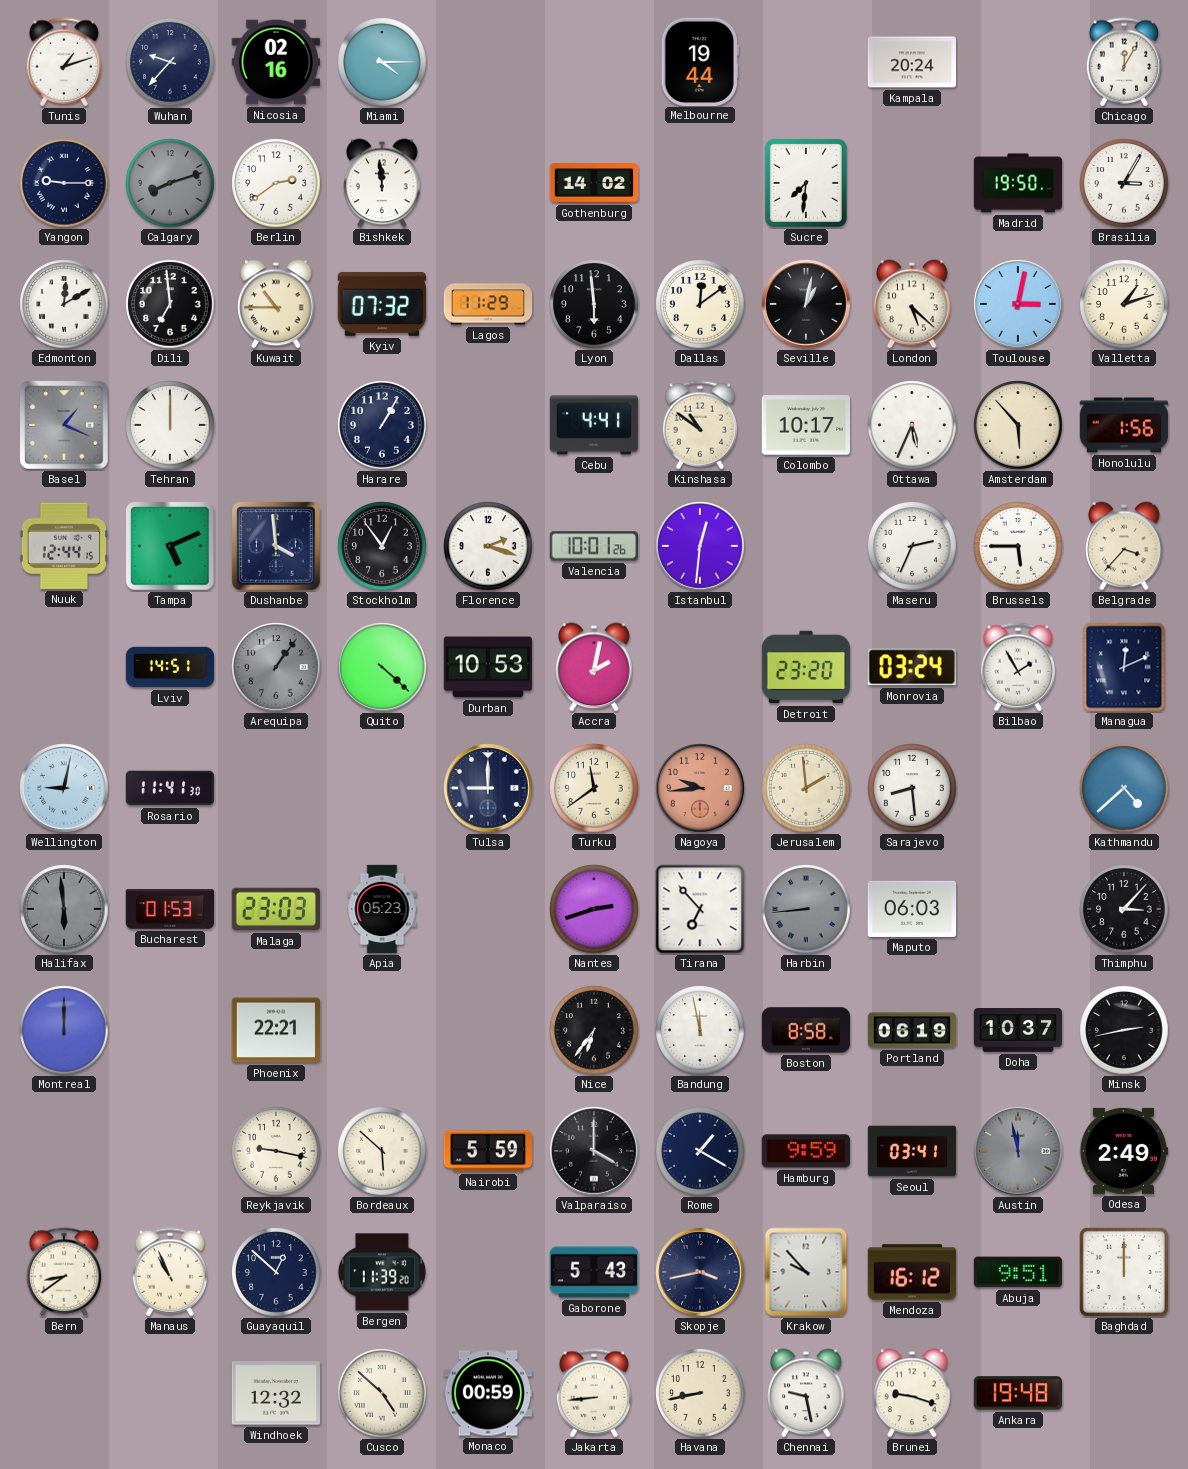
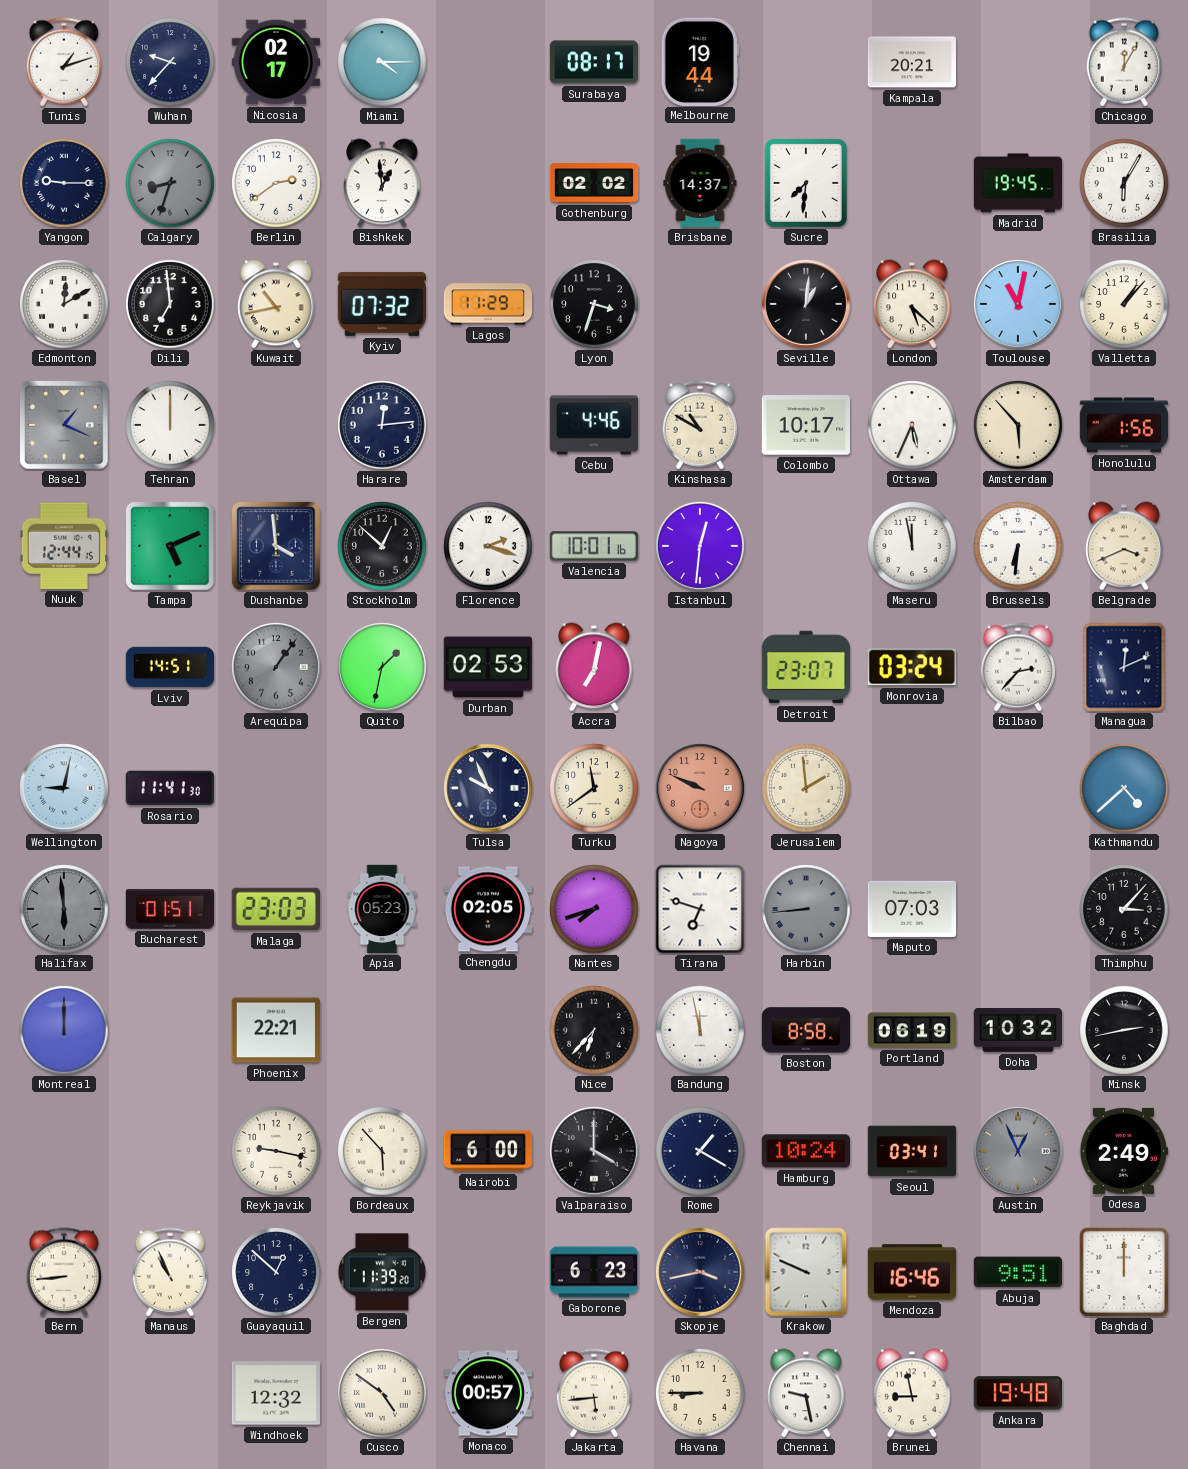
Nicosia: 02:16 -> 02:17 (275, 62)
Surabaya: none -> 08:17 (593, 62)
Kampala: 20:24 -> 20:21 (911, 62)
Calgary: 8:12 -> 8:33 (170, 183)
Bishkek: 11:59 -> 12:59 (382, 183)
Gothenburg: 14:02 -> 02:02 (594, 183)
Brisbane: none -> 14:37 (700, 183)
Madrid: 19:50 -> 19:45 (1018, 183)
Brasilia: 3:05 -> 6:05 (1124, 183)
Kuwait: 10:45 -> 10:43 (276, 304)
Lyon: 5:59 -> 3:33 (594, 304)
Dallas: 12:09 -> none (700, 304)
Seville: 1:02 -> 1:01 (806, 304)
Toulouse: 3:02 -> 11:02 (1018, 304)
Valletta: 1:12 -> 1:07 (1124, 304)
Harare: 1:05 -> 12:14 (382, 425)
Cebu: 4:41 -> 4:46 (593, 425)
Kinshasa: 10:51 -> 10:50 (700, 425)
Stockholm: 12:54 -> 12:52 (382, 546)
Valencia: 10:01:26 -> 10:01:16 (594, 546)
Maseru: 2:34 -> 11:58 (912, 546)
Brussels: 5:45 -> 6:31 (1018, 546)
Belgrade: 3:37 -> 3:41 (1124, 546)
Quito: 4:22 -> 1:32 (382, 667)
Durban: 10:53 -> 02:53 (487, 667)
Accra: 2:02 -> 7:02 (594, 667)
Detroit: 23:20 -> 23:07 (805, 667)
Bilbao: 1:55 -> 2:37 (1018, 667)
Tulsa: 9:00 -> 9:56 (488, 788)
Nagoya: 9:44 -> 9:49 (700, 788)
Sarajevo: 8:29 -> none (912, 788)
Bucharest: 01:53 -> 01:51 (170, 909)
Chengdu: none -> 02:05 (487, 909)
Nantes: 2:42 -> 7:42 (594, 909)
Tirana: 6:53 -> 6:48 (700, 909)
Maputo: 06:03 -> 07:03 (912, 909)
Nice: 6:36 -> 6:37 (594, 1030)
Doha: 10:37 -> 10:32 (1018, 1031)
Bordeaux: 5:52 -> 5:53 (382, 1151)
Nairobi: 5:59 -> 6:00 (487, 1151)
Hamburg: 9:59 -> 10:24 (805, 1151)
Austin: 11:58 -> 12:56 (1018, 1151)
Bern: 8:39 -> 8:44 (64, 1272)
Gaborone: 5:43 -> 6:23 (594, 1272)
Krakow: 9:53 -> 9:49 (806, 1272)
Mendoza: 16:12 -> 16:46 (912, 1272)
Cusco: 4:52 -> 4:51 (382, 1393)
Monaco: 00:59 -> 00:57 (488, 1393)
Jakarta: 8:44 -> 5:44 (594, 1393)
Havana: 8:43 -> 8:45 (700, 1393)
Brunei: 9:18 -> 8:58 (912, 1393)
